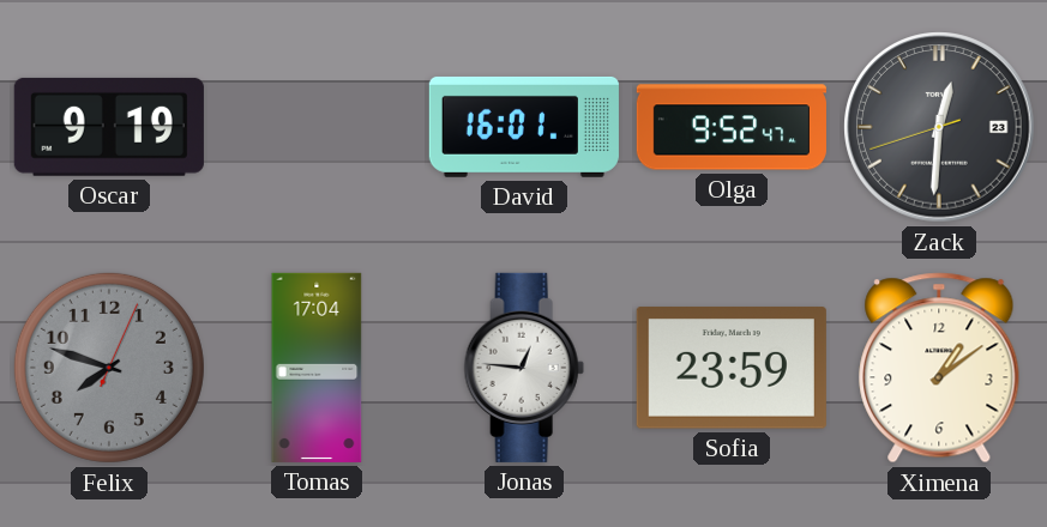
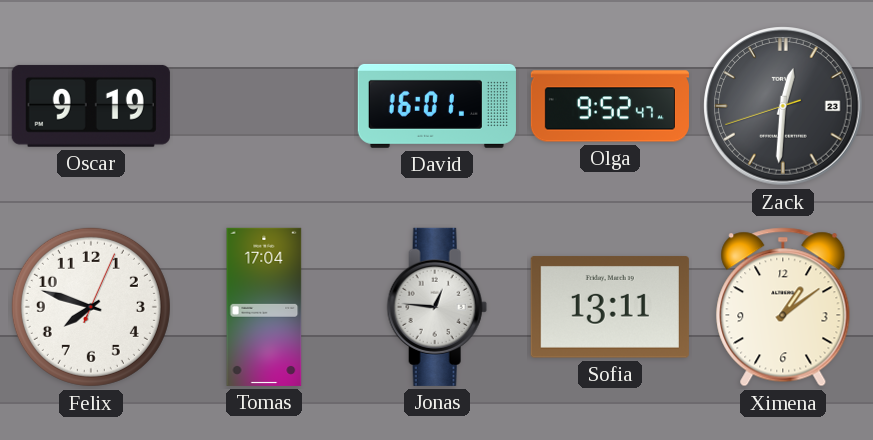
Felix dial: grey -> white (91, 307)
Sofia: 23:59 -> 13:11 (610, 307)
